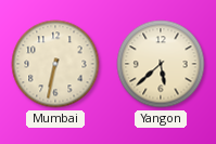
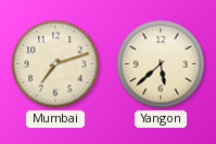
Mumbai: 6:32 -> 7:12 (55, 64)
